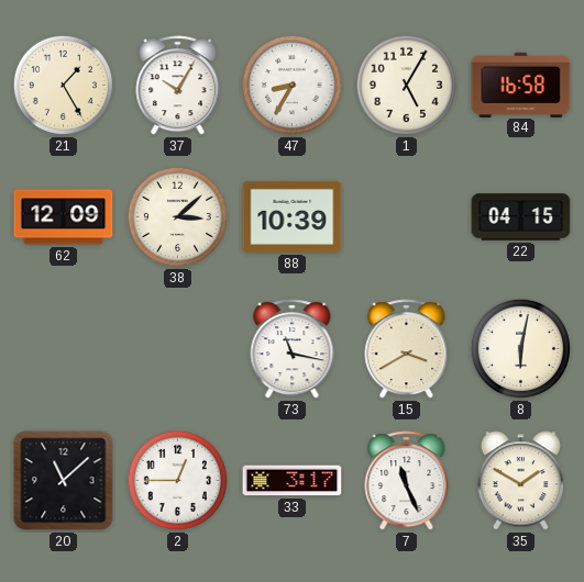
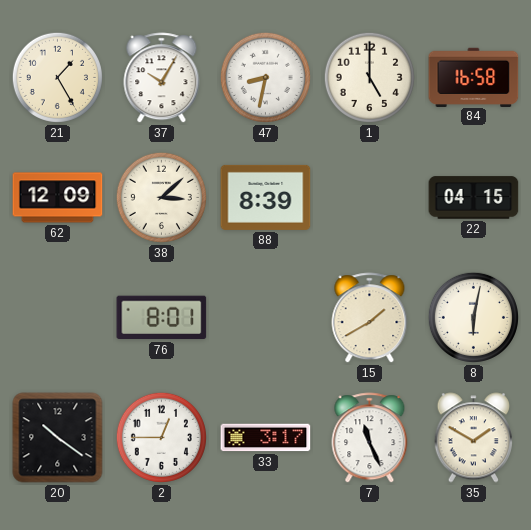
47: 8:35 -> 8:32 (265, 77)
1: 5:05 -> 5:00 (369, 77)
88: 10:39 -> 8:39 (266, 197)
76: none -> 8:01 (162, 318)
73: 11:17 -> none (293, 349)
15: 3:40 -> 1:40 (370, 318)
20: 11:08 -> 10:21 (58, 438)
